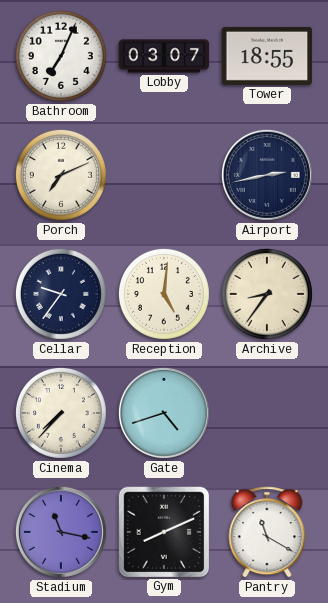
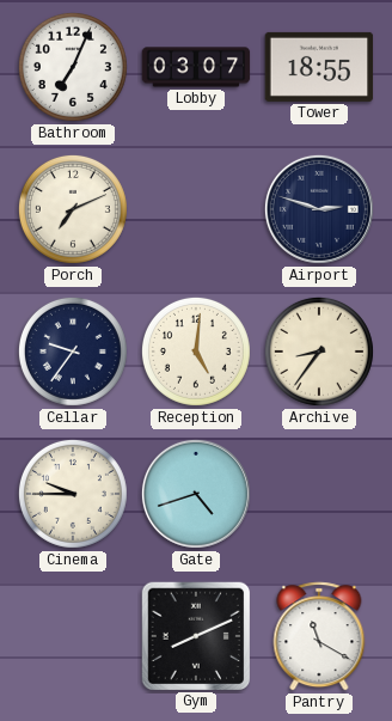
Airport: 2:43 -> 2:48 (319, 209)
Cinema: 7:37 -> 9:45 (73, 494)
Stadium: 11:17 -> none (61, 532)
